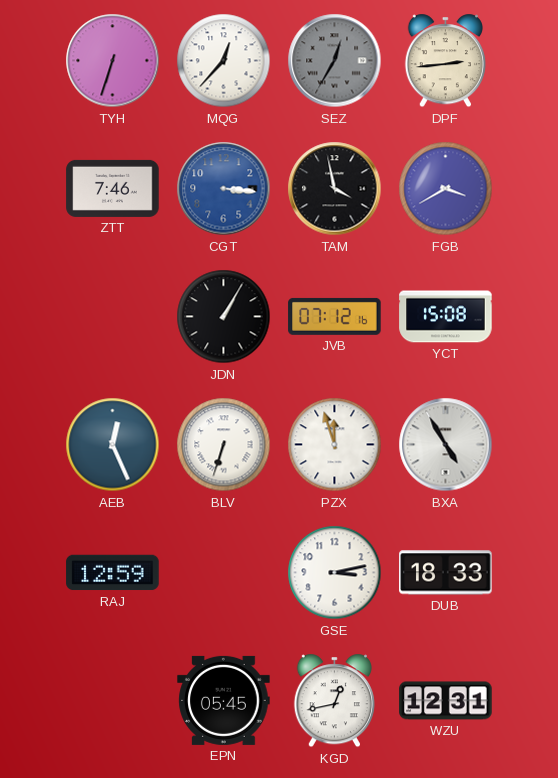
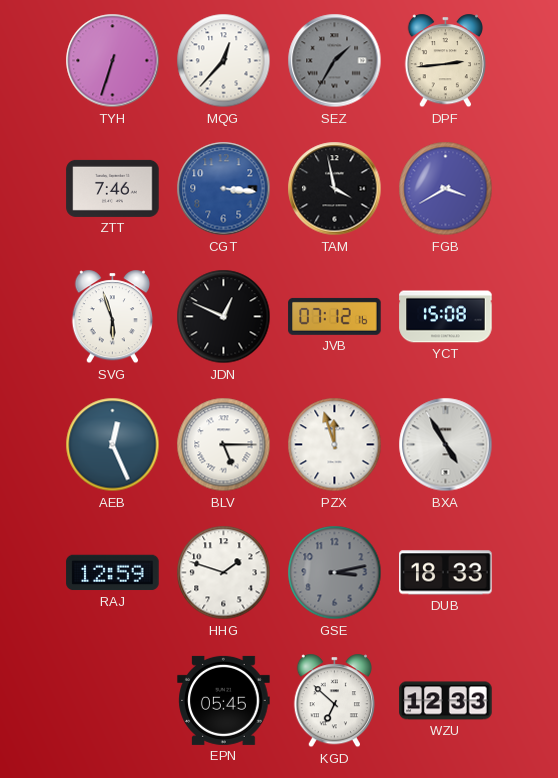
SEZ: 12:35 -> 1:35 (335, 61)
SVG: none -> 5:57 (112, 317)
JDN: 1:05 -> 12:49 (224, 317)
BLV: 6:33 -> 5:15 (224, 445)
HHG: none -> 1:48 (224, 573)
GSE dial: white -> grey (335, 573)
KGD: 12:43 -> 6:52 (334, 701)
WZU: 12:31 -> 12:33 (446, 701)
